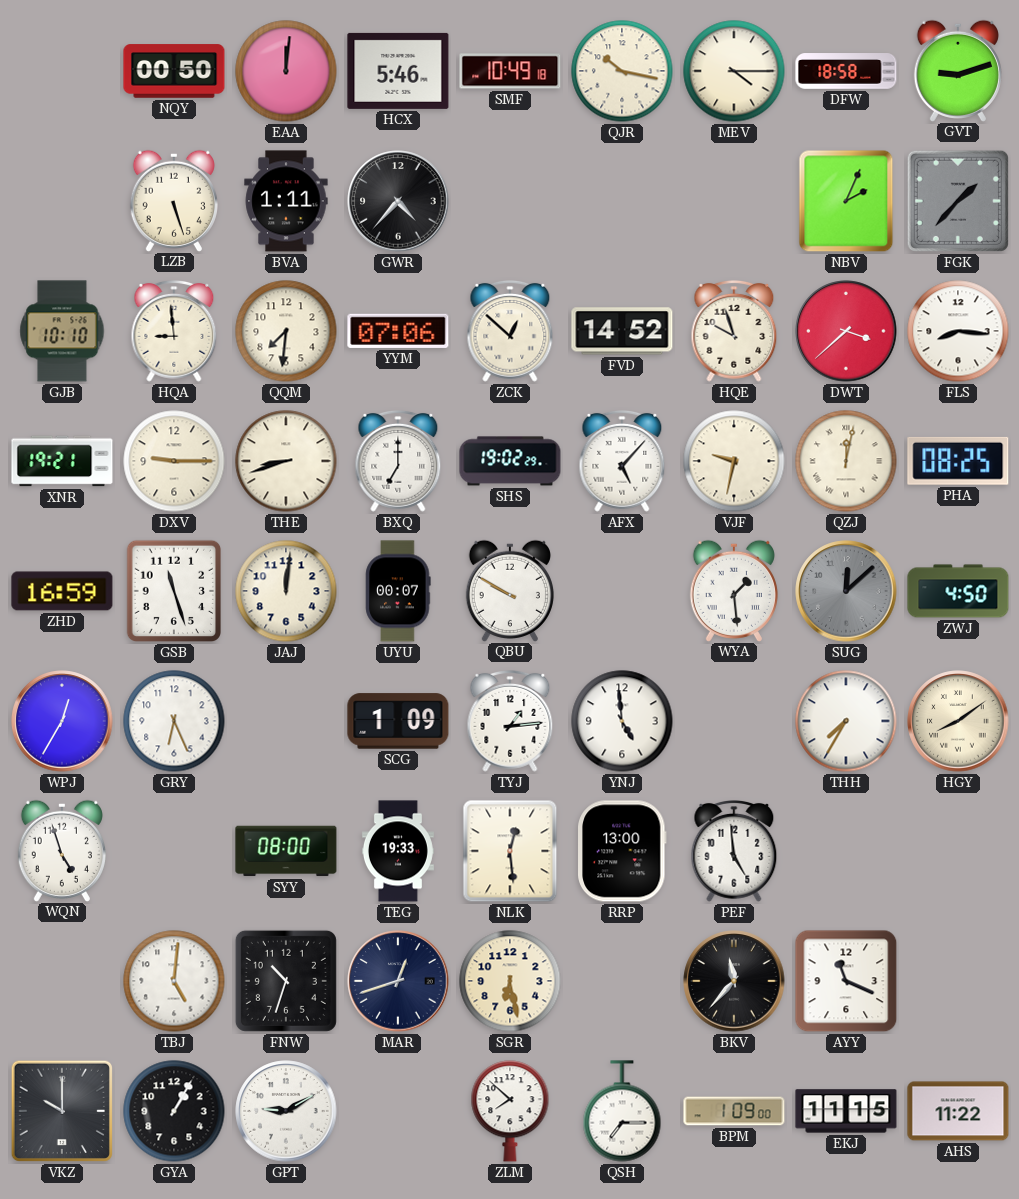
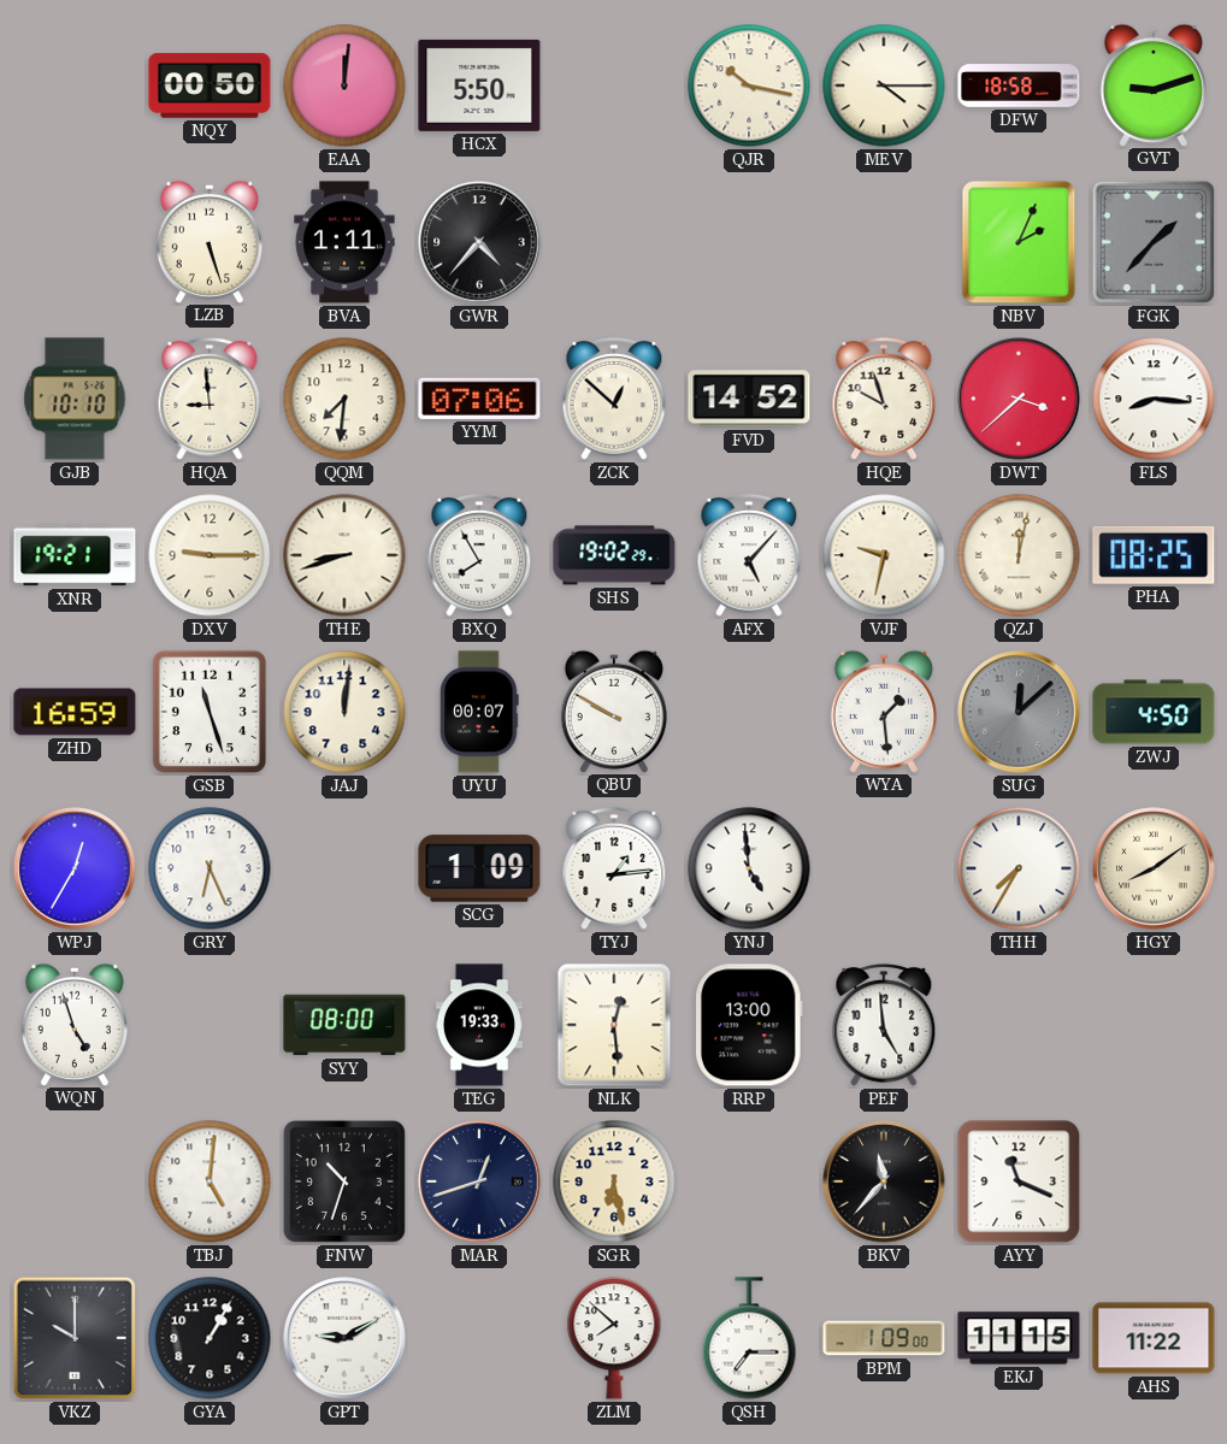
HCX: 5:46 -> 5:50 (479, 86)
SMF: 10:49 -> none (510, 71)
BXQ: 7:00 -> 7:55 (479, 556)
